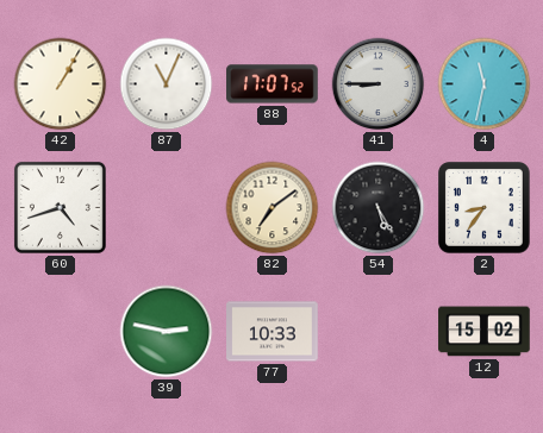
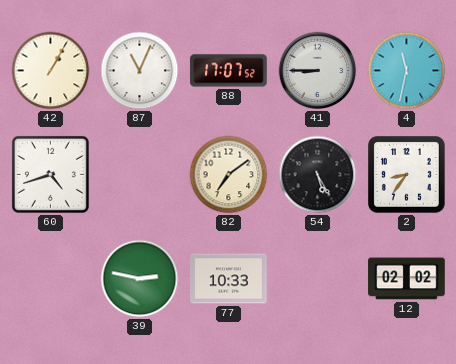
12: 15:02 -> 02:02 (407, 279)
